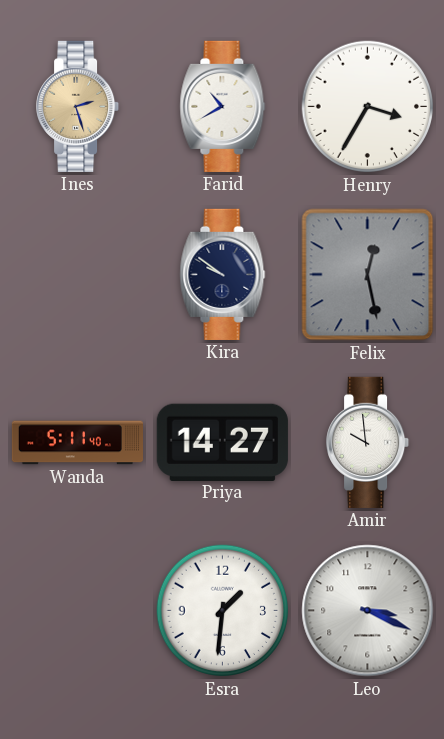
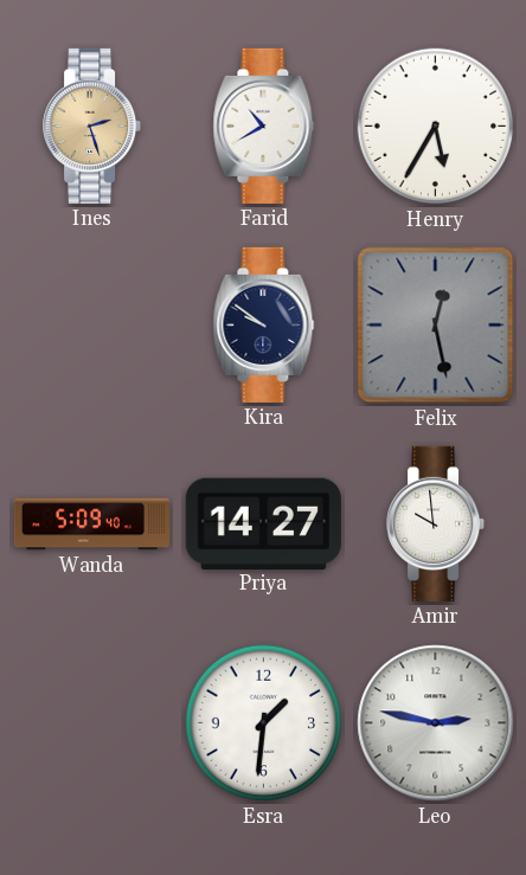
Henry: 3:35 -> 5:35 (436, 127)
Wanda: 5:11 -> 5:09 (91, 525)
Leo: 3:19 -> 2:47 (436, 723)
